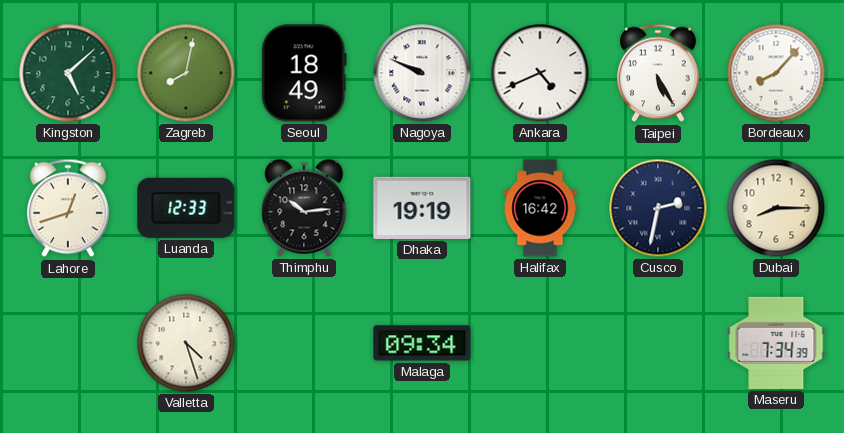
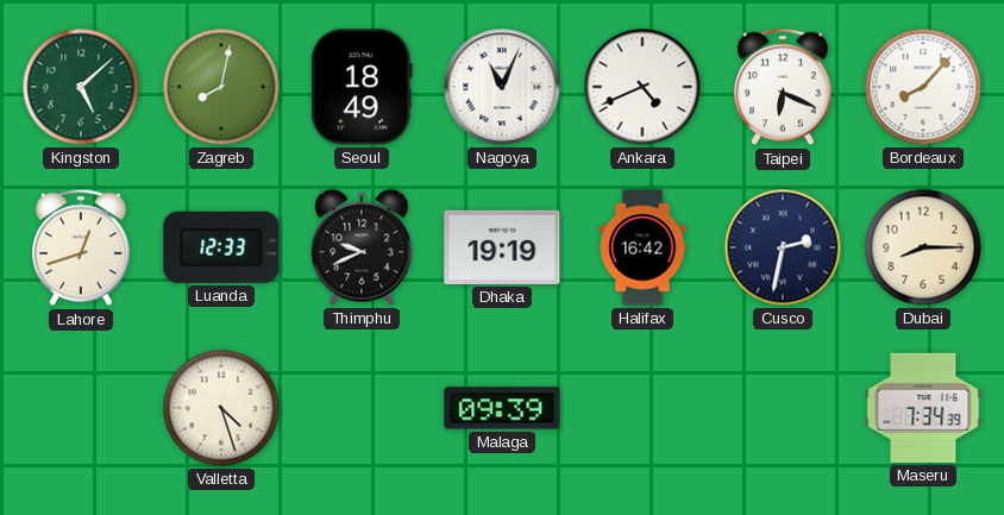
Nagoya: 9:49 -> 11:04 (502, 87)
Taipei: 5:25 -> 6:19 (784, 87)
Thimphu: 10:14 -> 9:41 (362, 247)
Malaga: 09:34 -> 09:39 (502, 408)
